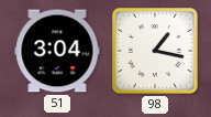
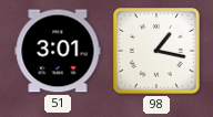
51: 3:04 -> 3:01 (58, 51)
